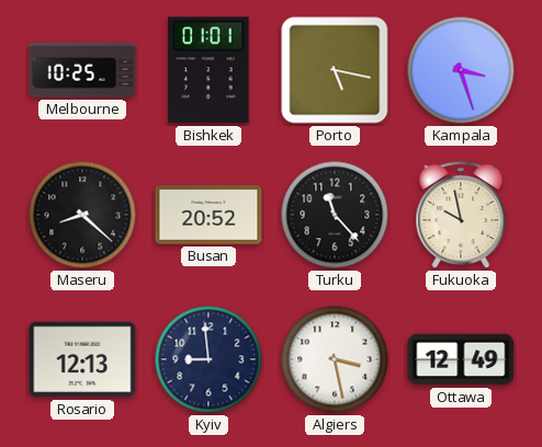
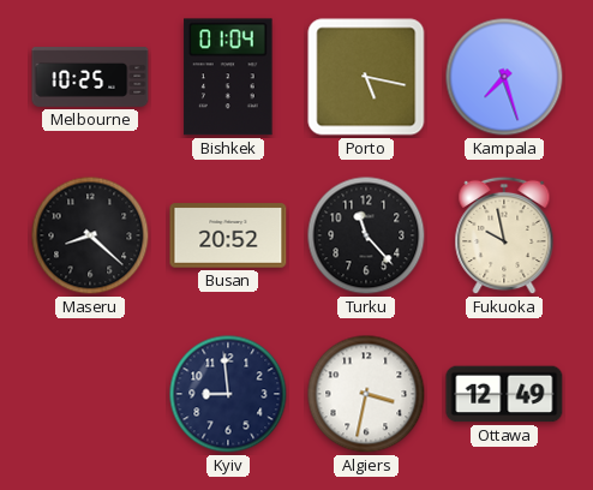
Bishkek: 01:01 -> 01:04 (228, 77)
Kampala: 3:27 -> 7:27 (504, 77)
Rosario: 12:13 -> none (82, 359)
Algiers: 3:28 -> 3:32 (366, 394)
